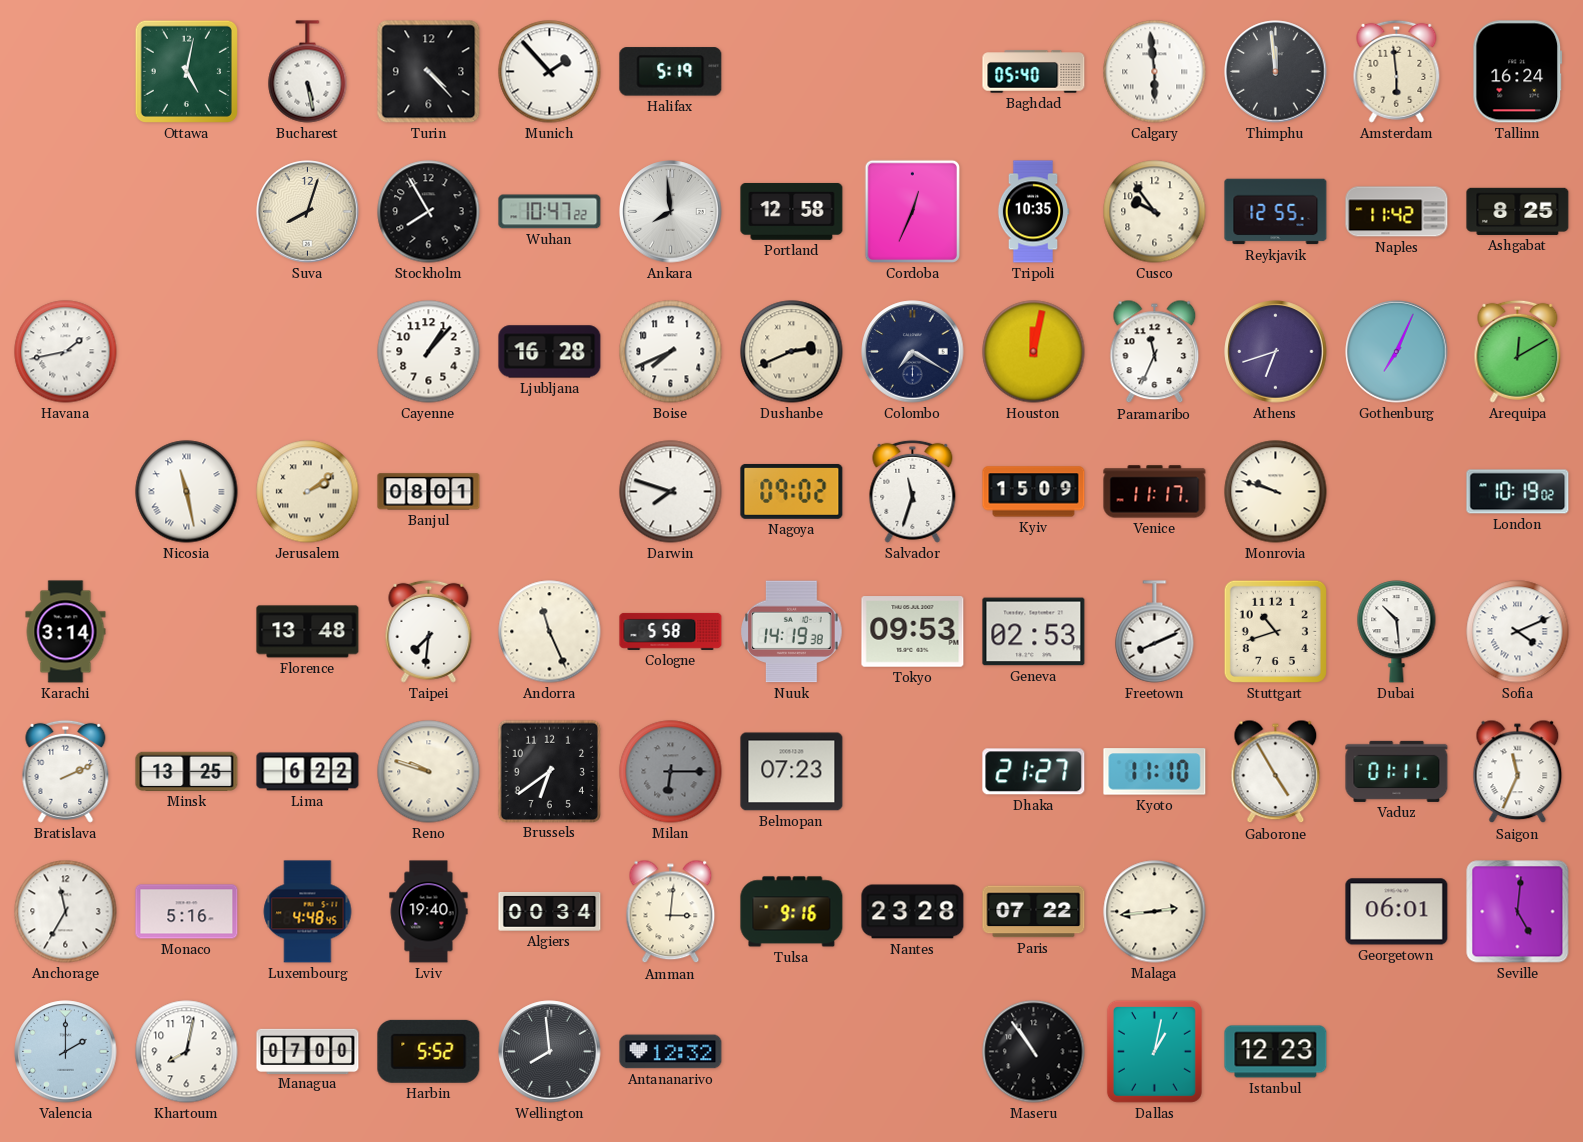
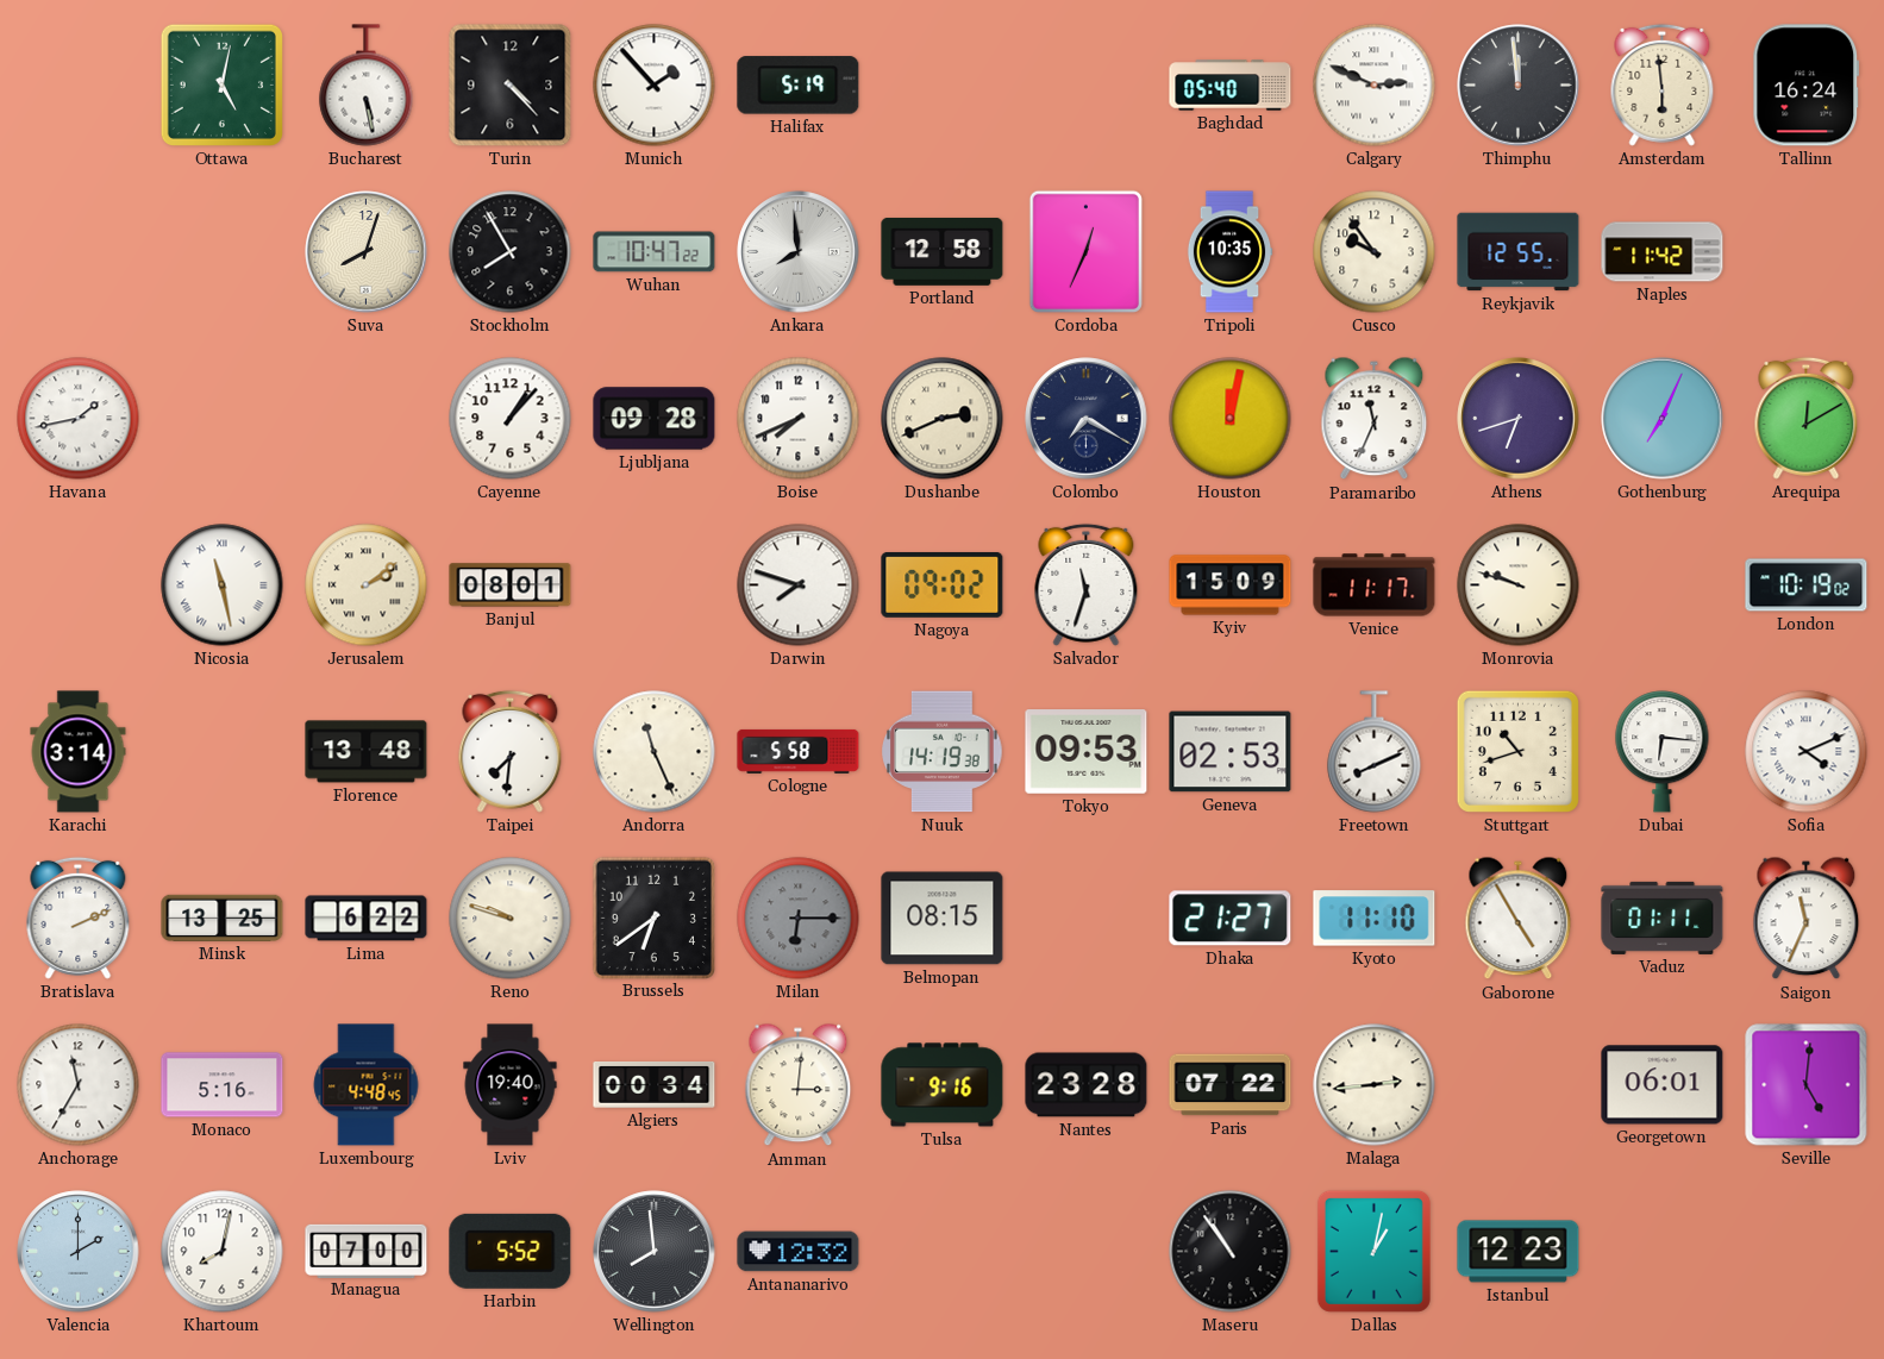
Calgary: 5:59 -> 2:49 (1375, 86)
Ashgabat: 8:25 -> none (1518, 211)
Ljubljana: 16:28 -> 09:28 (655, 419)
Dubai: 10:29 -> 6:16 (1663, 752)
Belmopan: 07:23 -> 08:15 (943, 919)
